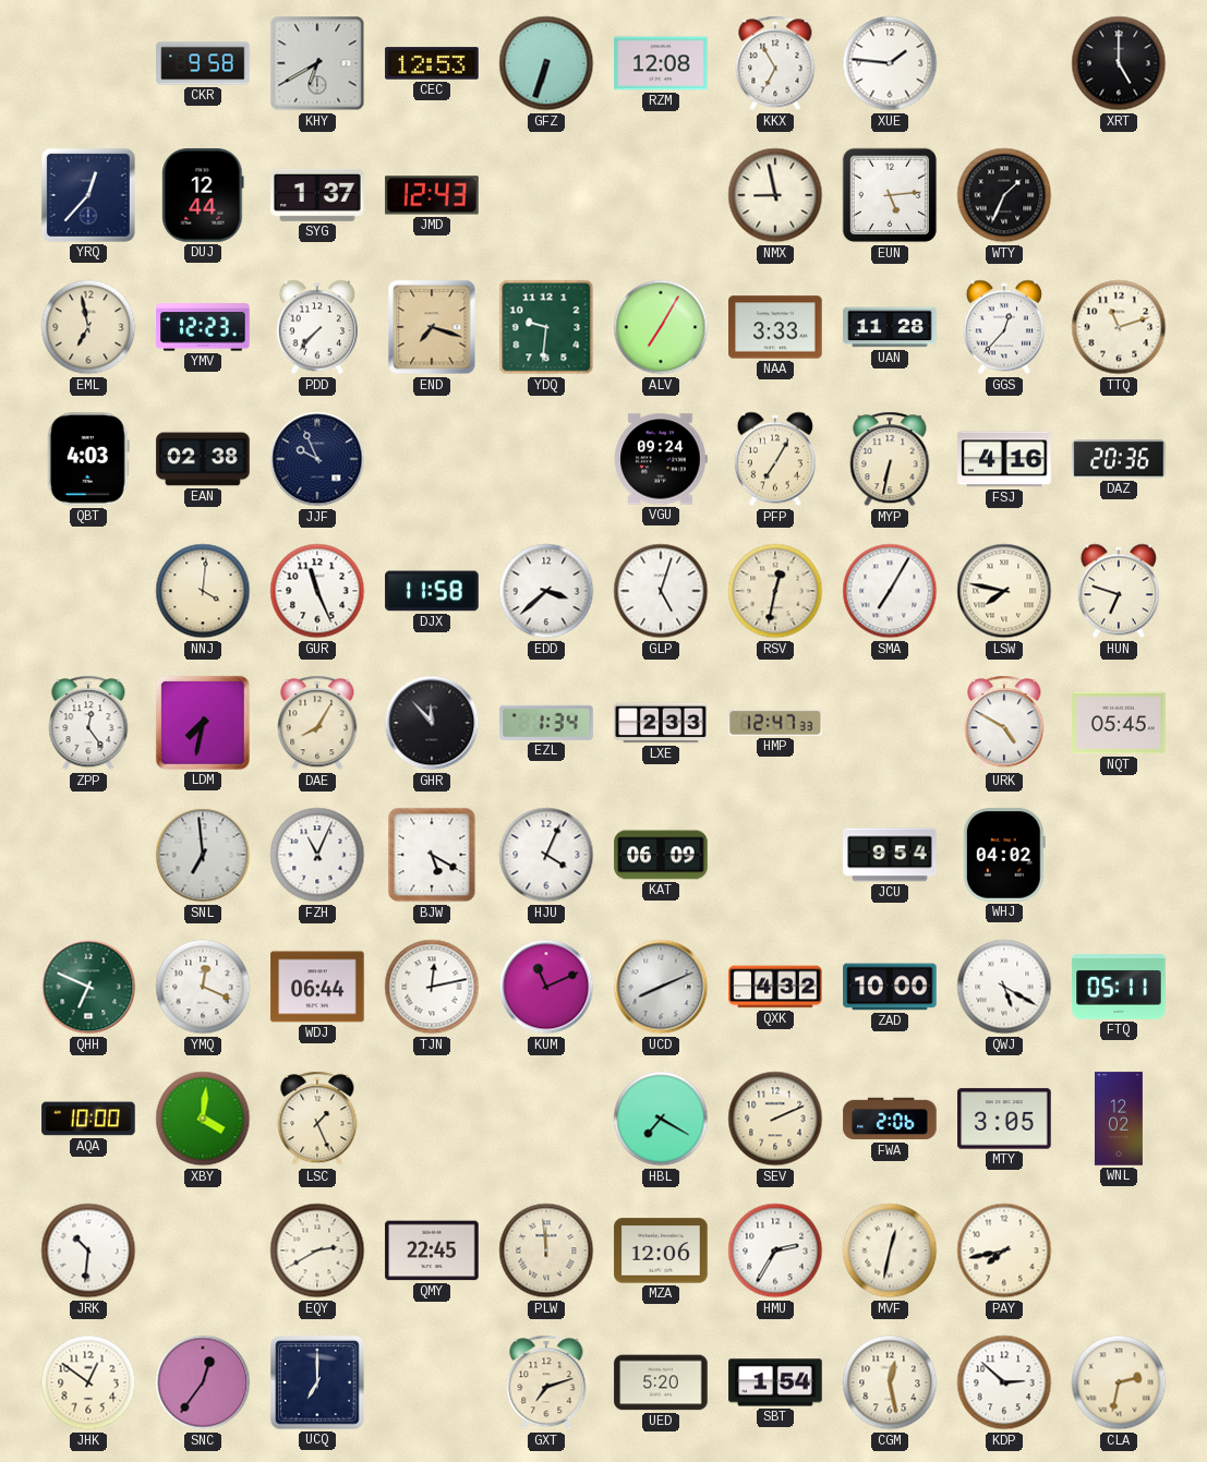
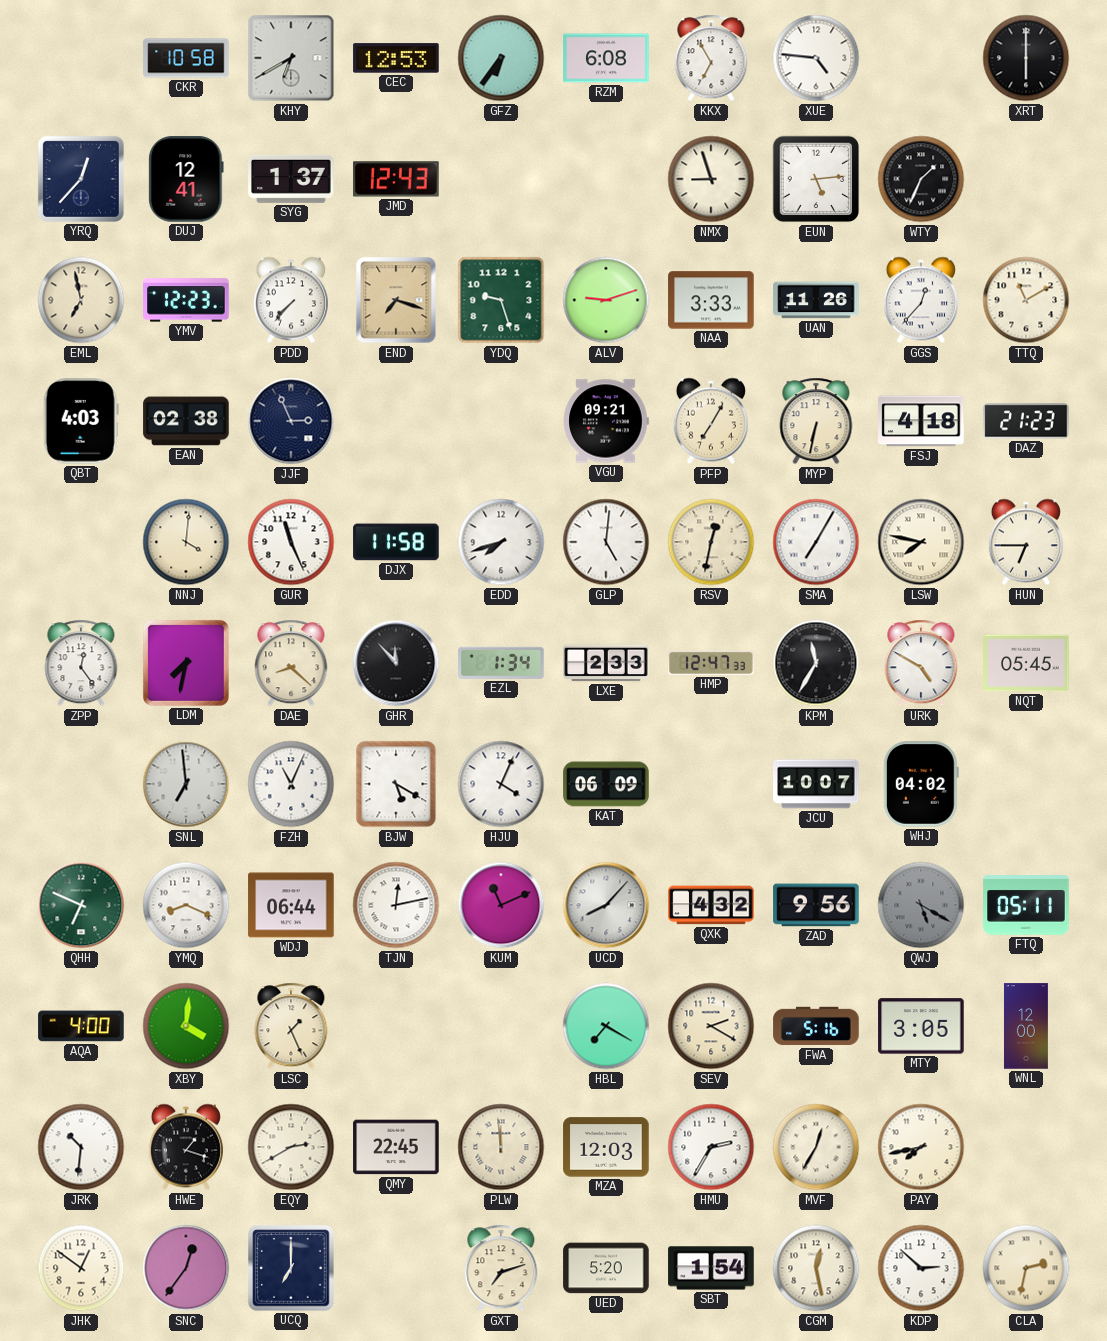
CKR: 9:58 -> 10:58 (186, 58)
GFZ: 6:33 -> 6:36 (501, 58)
RZM: 12:08 -> 6:08 (606, 58)
XUE: 1:46 -> 4:46 (816, 58)
XRT: 5:00 -> 6:00 (1026, 58)
DUJ: 12:44 -> 12:41 (186, 179)
NMX: 8:58 -> 8:57 (711, 179)
YDQ: 9:31 -> 9:27 (501, 300)
ALV: 7:05 -> 9:12 (606, 300)
UAN: 11:28 -> 11:26 (816, 300)
TTQ: 11:12 -> 11:10 (1026, 300)
JJF: 9:56 -> 2:56 (291, 421)
VGU: 09:24 -> 09:21 (606, 421)
FSJ: 4:16 -> 4:18 (921, 421)
DAZ: 20:36 -> 21:23 (1026, 421)
EDD: 3:38 -> 7:42 (501, 542)
GLP: 5:03 -> 5:01 (606, 542)
HUN: 6:48 -> 6:45 (1026, 542)
DAE: 8:05 -> 8:22 (291, 663)
KPM: none -> 11:35 (816, 663)
JCU: 9:54 -> 10:07 (816, 784)
YMQ: 12:19 -> 8:19 (186, 905)
UCD: 8:11 -> 8:07 (606, 905)
ZAD: 10:00 -> 9:56 (816, 905)
QWJ dial: white -> grey (921, 905)
AQA: 10:00 -> 4:00 (81, 1026)
SEV: 2:11 -> 2:20 (711, 1026)
FWA: 2:06 -> 5:16 (816, 1026)
WNL: 12:02 -> 12:00 (1026, 1026)
HWE: none -> 1:18 (186, 1147)
MZA: 12:06 -> 12:03 (606, 1147)
MVF: 12:32 -> 12:35 (816, 1147)
